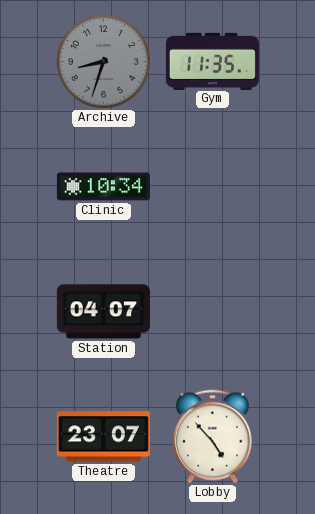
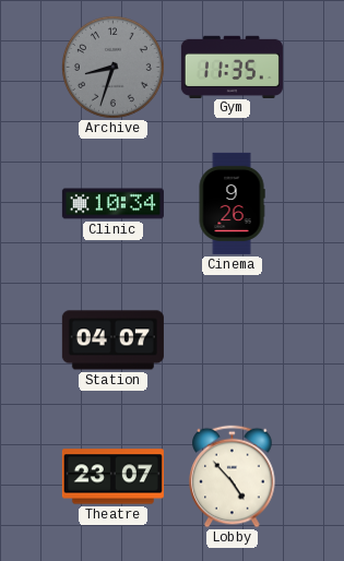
Cinema: none -> 9:26 (232, 203)
